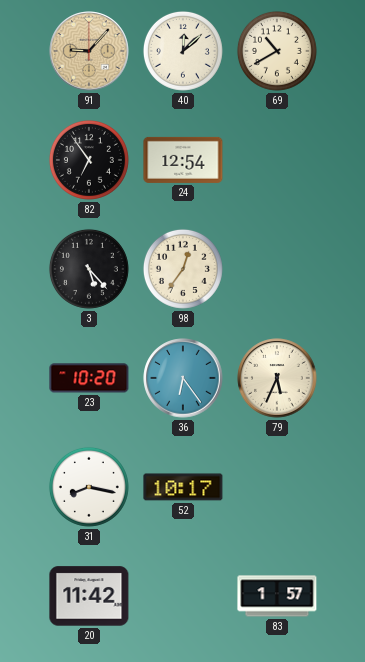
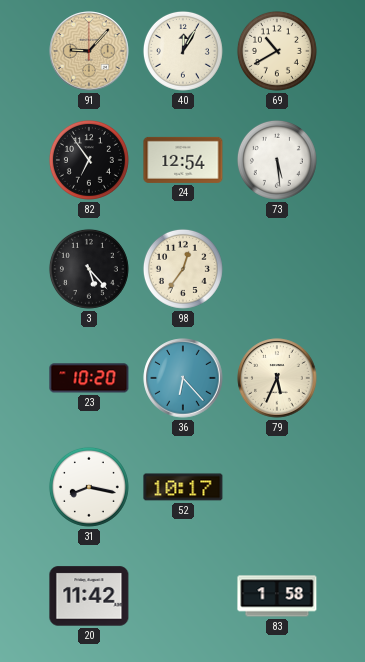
40: 12:08 -> 12:05 (183, 51)
73: none -> 5:29 (277, 160)
36: 6:24 -> 6:23 (183, 378)
83: 1:57 -> 1:58 (277, 596)
